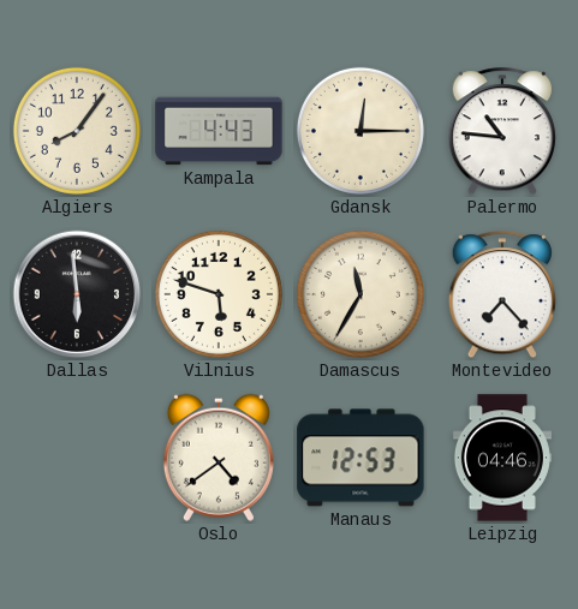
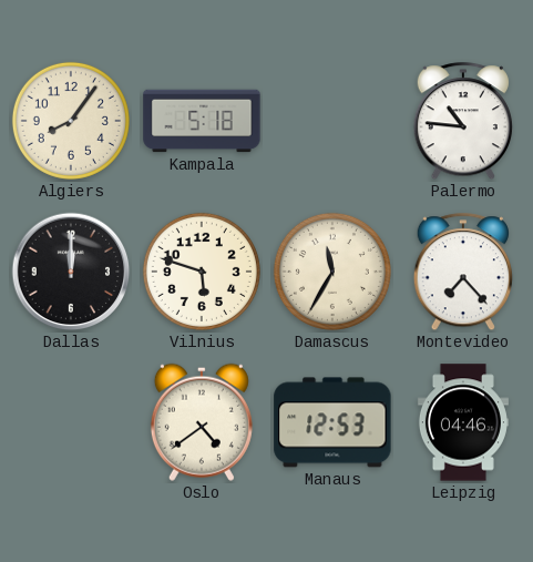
Kampala: 4:43 -> 5:18 (202, 121)
Gdansk: 12:15 -> none (360, 131)
Dallas: 5:59 -> 12:00 (71, 272)
